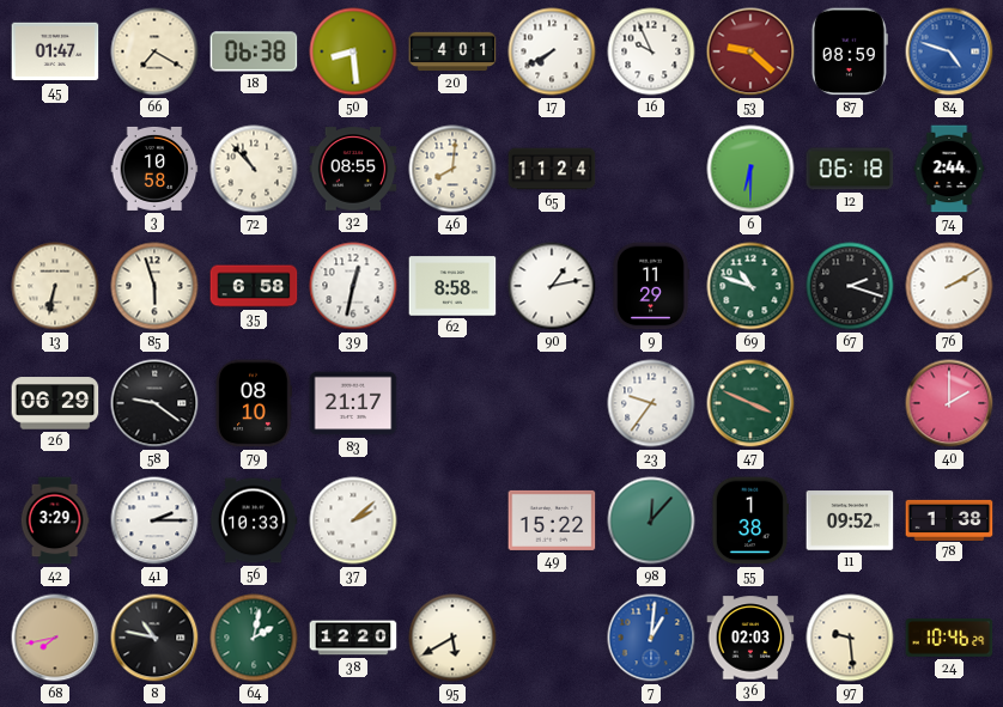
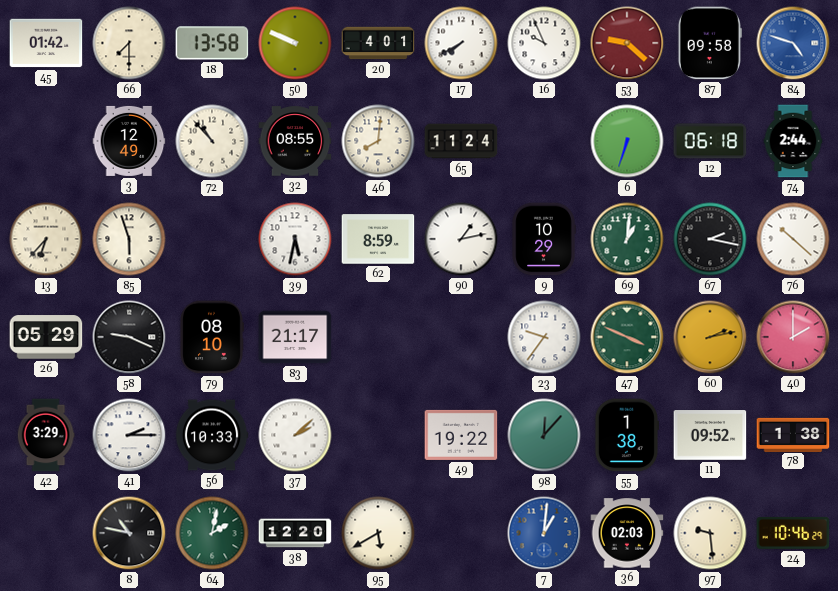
45: 01:47 -> 01:42 (46, 43)
66: 7:20 -> 7:30 (129, 43)
18: 06:38 -> 13:58 (212, 43)
50: 8:29 -> 9:49 (295, 43)
87: 08:59 -> 09:58 (710, 43)
3: 10:58 -> 12:49 (129, 141)
6: 6:30 -> 6:33 (627, 141)
13: 6:32 -> 6:37 (46, 239)
35: 6:58 -> none (254, 286)
39: 12:32 -> 5:32 (295, 239)
62: 8:58 -> 8:59 (378, 239)
9: 11:29 -> 10:29 (544, 239)
69: 10:48 -> 1:01 (627, 239)
67: 2:18 -> 2:17 (710, 239)
76: 2:10 -> 10:22 (793, 239)
26: 06:29 -> 05:29 (46, 337)
58: 9:21 -> 9:19 (129, 337)
60: none -> 2:13 (710, 337)
49: 15:22 -> 19:22 (461, 435)
68: 7:43 -> none (55, 638)
